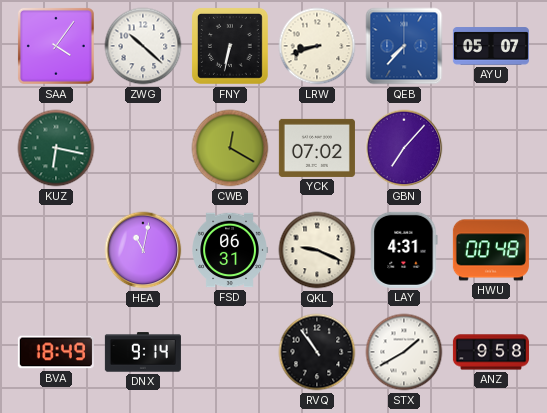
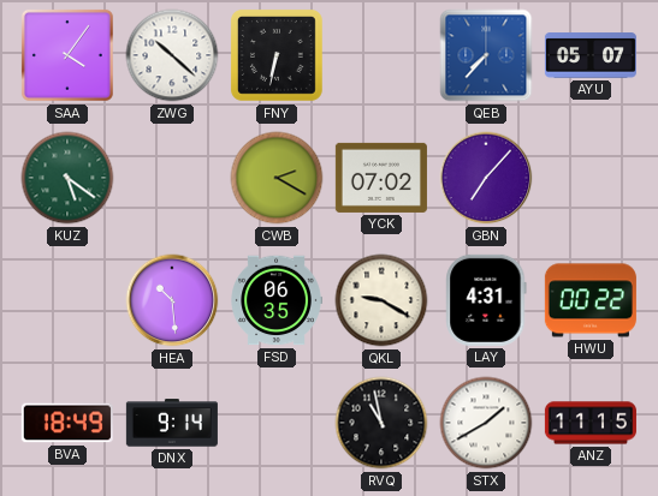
LRW: 8:42 -> none (317, 46)
KUZ: 6:17 -> 5:21 (67, 178)
CWB: 12:20 -> 2:20 (277, 178)
HEA: 11:02 -> 10:29 (172, 300)
FSD: 06:31 -> 06:35 (277, 300)
QKL: 9:19 -> 9:20 (381, 300)
HWU: 00:48 -> 00:22 (591, 300)
RVQ: 10:54 -> 10:58 (381, 423)
ANZ: 9:58 -> 11:15 (591, 423)
